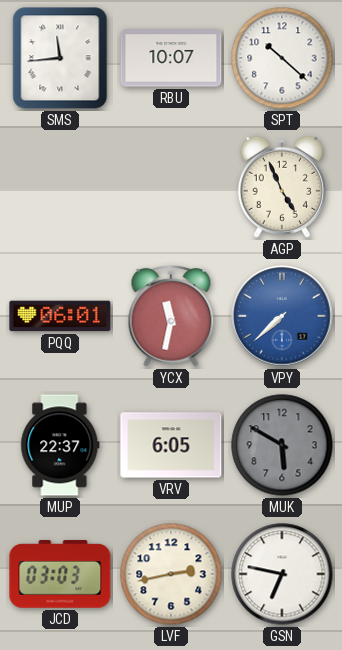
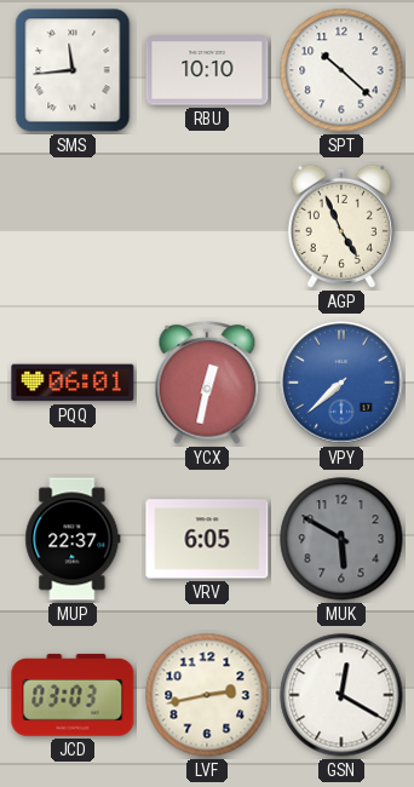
RBU: 10:07 -> 10:10 (207, 70)
YCX: 11:32 -> 12:32 (207, 384)
GSN: 6:47 -> 12:20 (341, 695)
